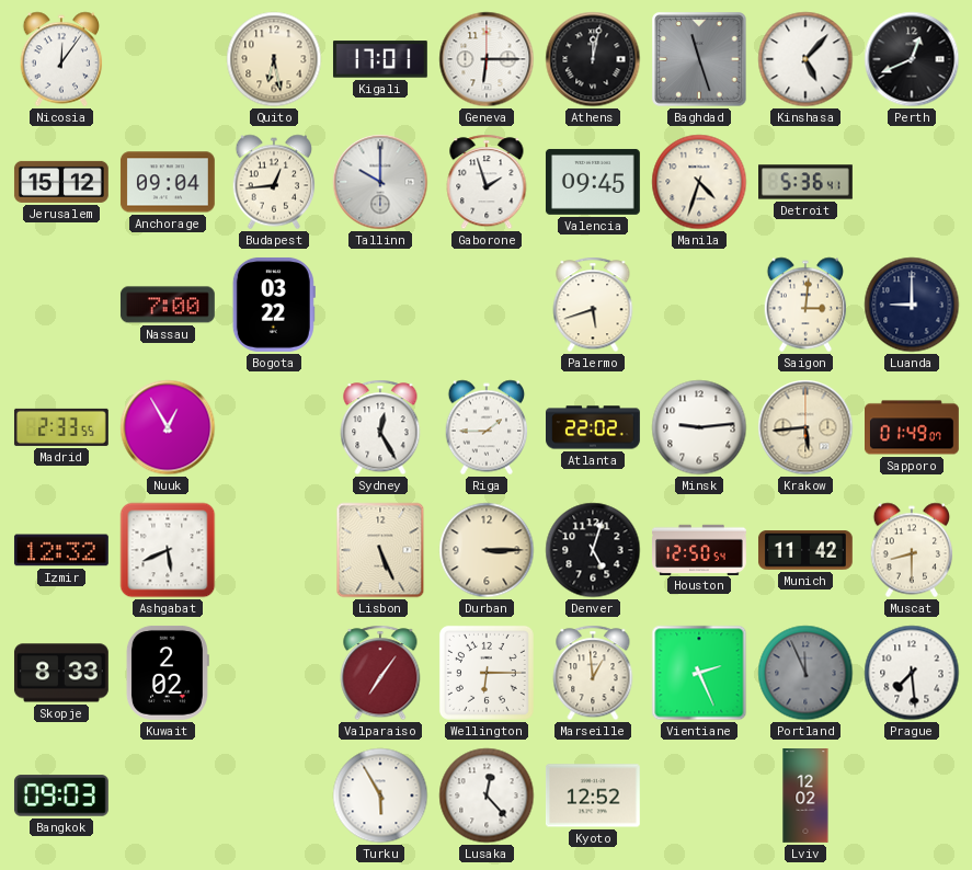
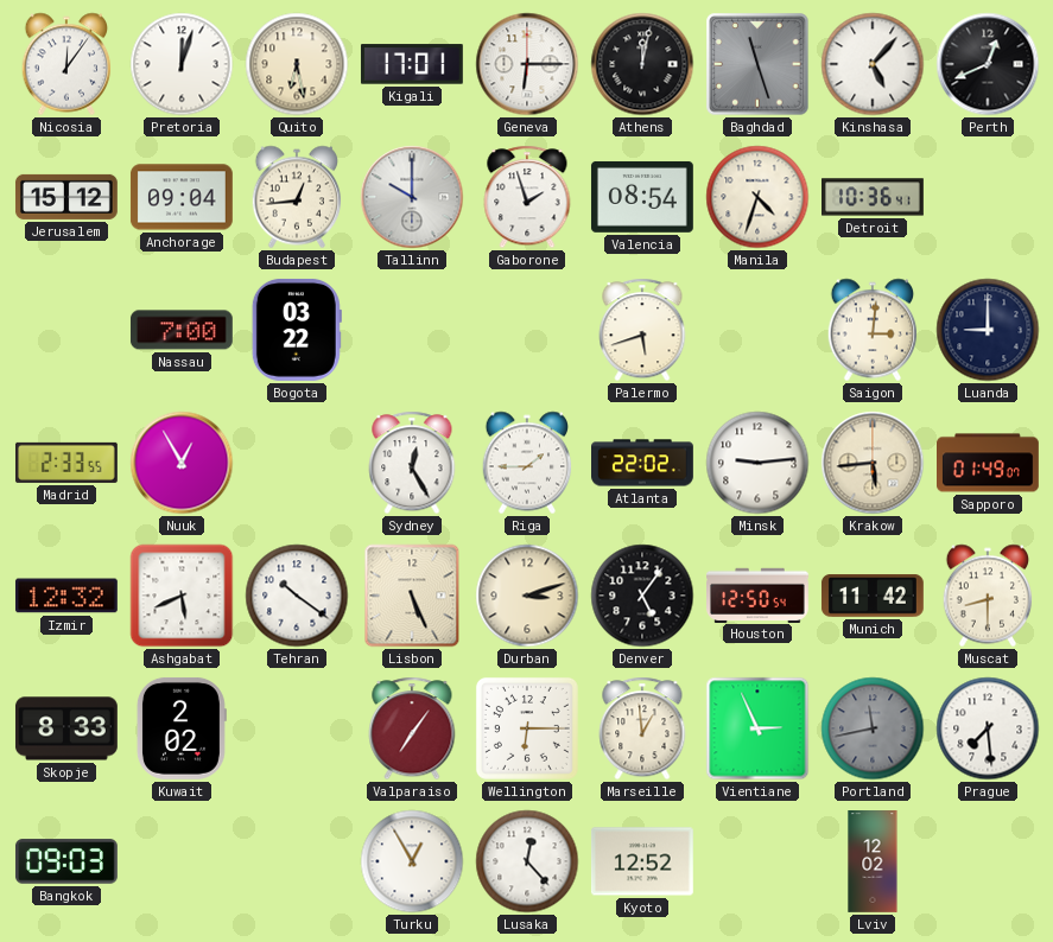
Pretoria: none -> 12:03 (182, 64)
Valencia: 09:45 -> 08:54 (642, 197)
Detroit: 5:36 -> 10:36 (874, 197)
Tehran: none -> 10:21 (297, 596)
Durban: 3:15 -> 3:12 (527, 596)
Denver: 5:03 -> 5:06 (642, 596)
Vientiane: 2:26 -> 2:56 (757, 728)
Portland: 11:56 -> 11:43 (873, 728)
Turku: 5:55 -> 12:55 (412, 861)
